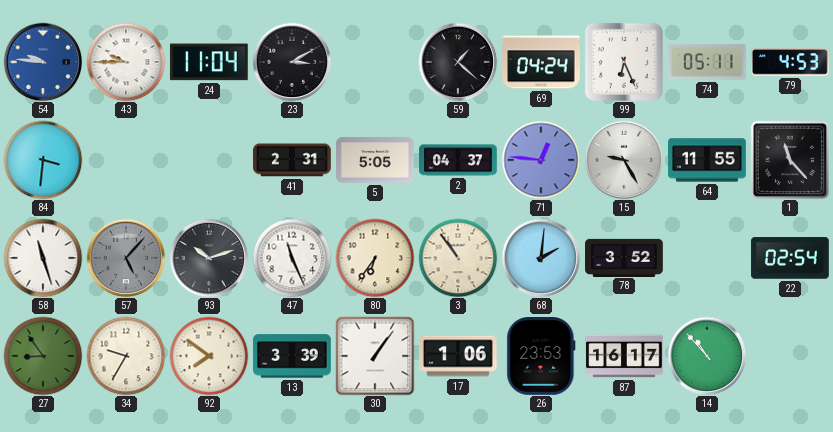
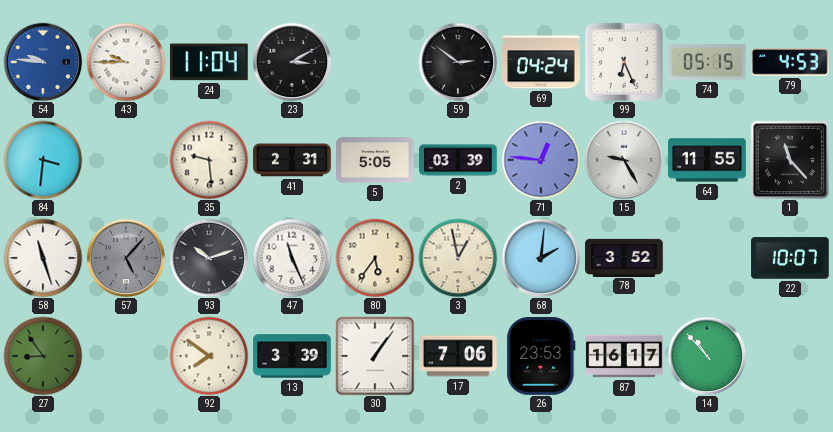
59: 1:22 -> 2:51 (458, 62)
74: 05:11 -> 05:15 (707, 62)
35: none -> 9:29 (209, 160)
2: 04:37 -> 03:39 (458, 160)
80: 6:36 -> 5:36 (375, 258)
3: 10:54 -> 12:58 (458, 258)
22: 02:54 -> 10:07 (790, 258)
34: 9:35 -> none (126, 356)
17: 1:06 -> 7:06 (458, 356)
